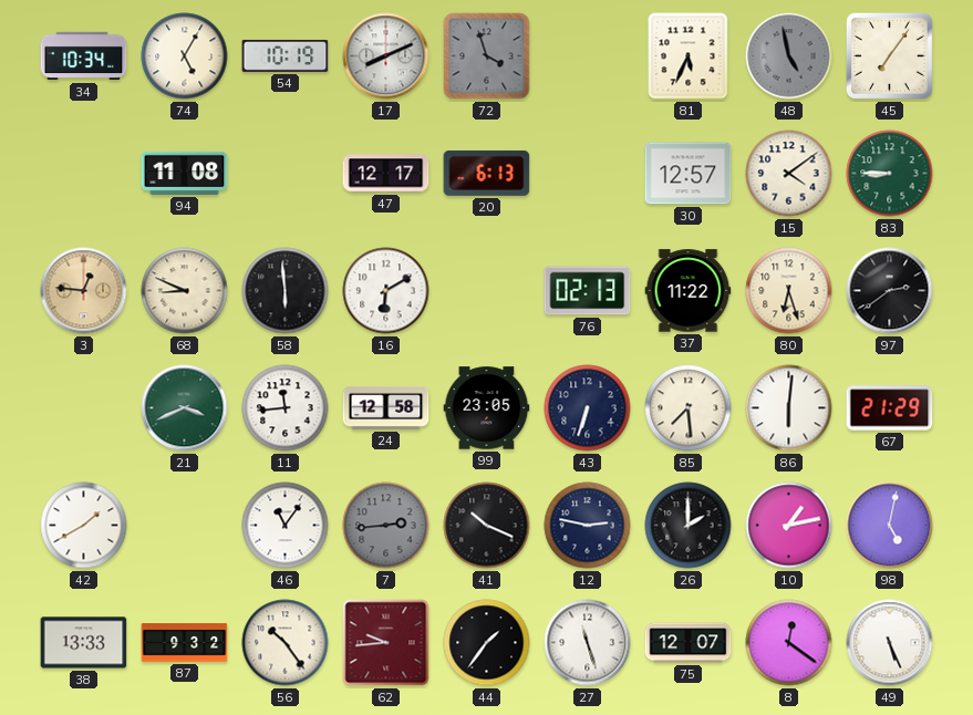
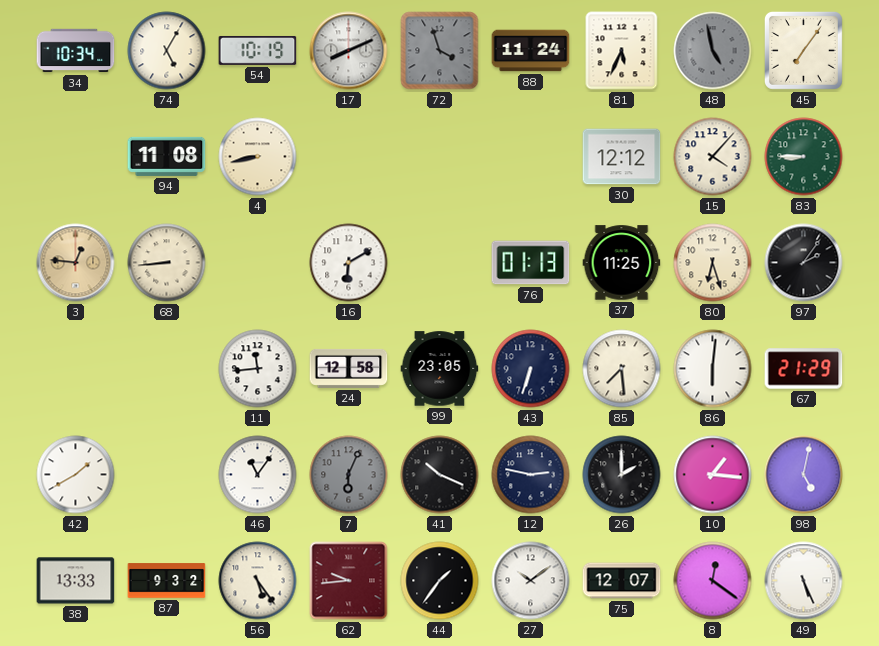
88: none -> 11:24 (531, 51)
4: none -> 8:43 (258, 157)
47: 12:17 -> none (386, 174)
20: 6:13 -> none (487, 173)
30: 12:57 -> 12:12 (622, 157)
15: 4:09 -> 4:07 (713, 157)
68: 8:49 -> 8:44 (167, 263)
58: 5:59 -> none (286, 291)
76: 02:13 -> 01:13 (531, 263)
37: 11:22 -> 11:25 (622, 263)
97: 2:39 -> 2:06 (804, 263)
21: 3:41 -> none (185, 408)
7: 2:44 -> 6:04 (349, 475)
10: 1:13 -> 1:16 (713, 475)
56: 10:24 -> 5:24 (258, 581)
27: 11:27 -> 10:09 (531, 581)
